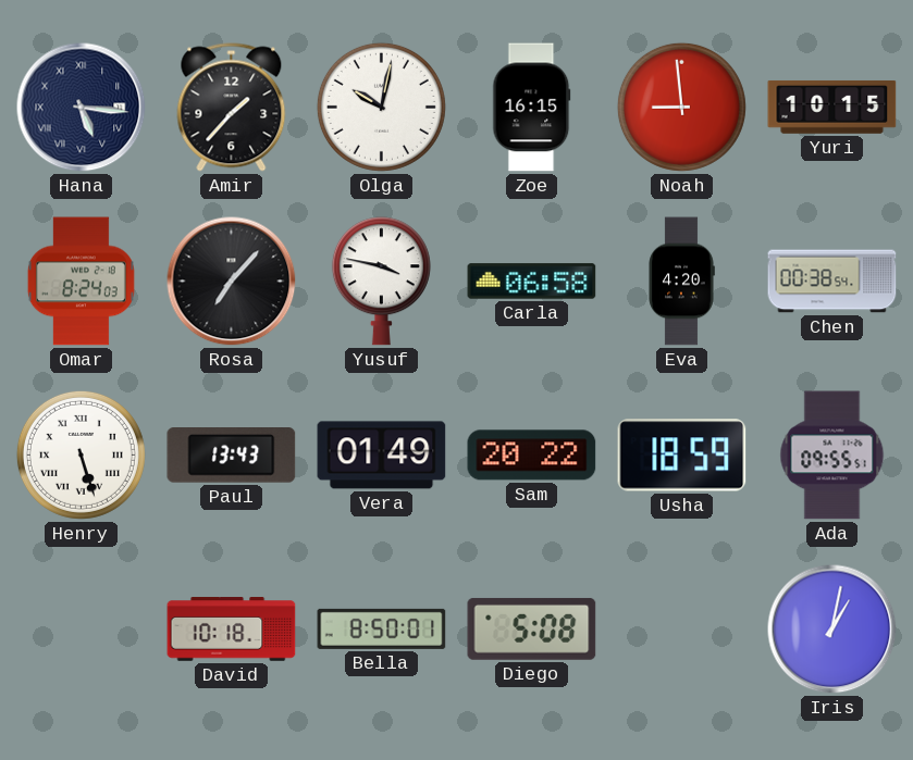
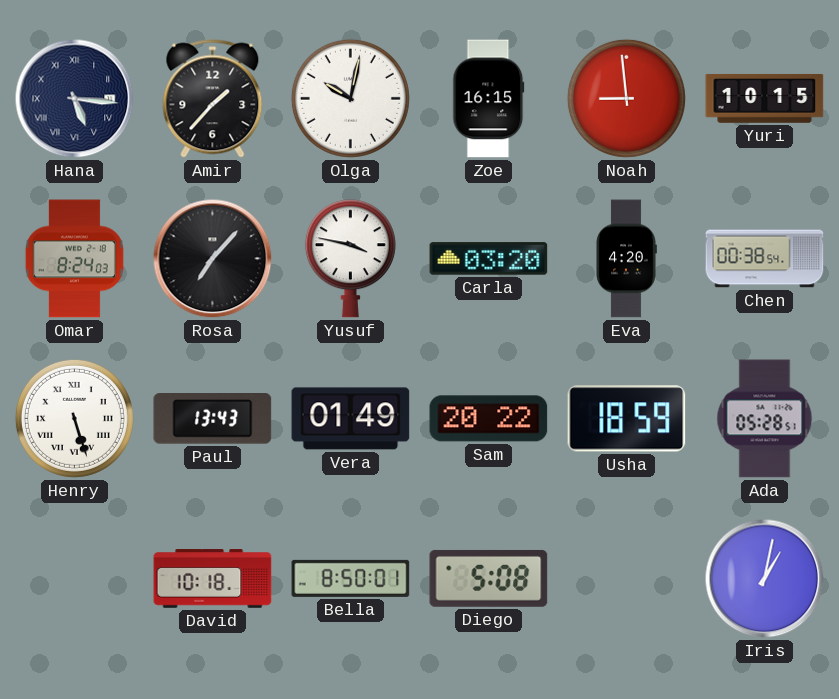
Carla: 06:58 -> 03:20 (489, 259)
Ada: 09:55 -> 05:28 (765, 419)
